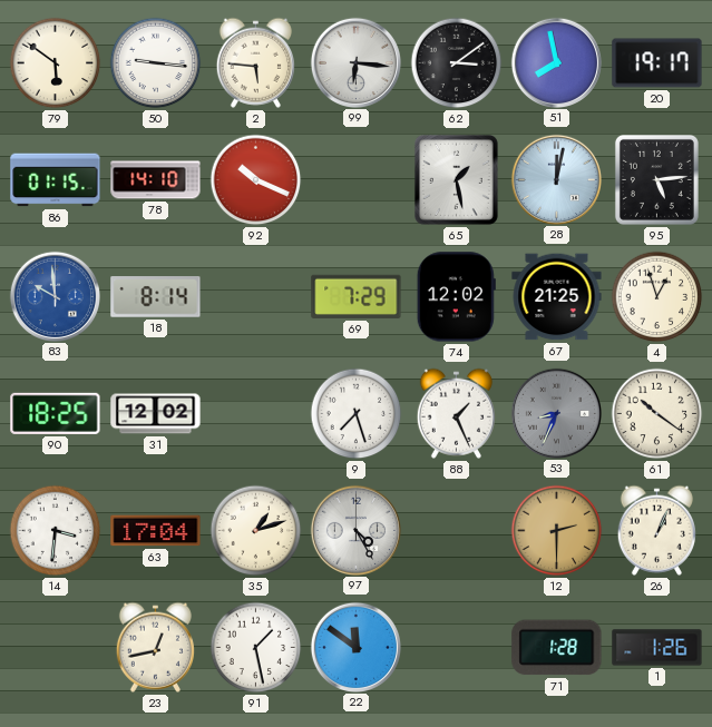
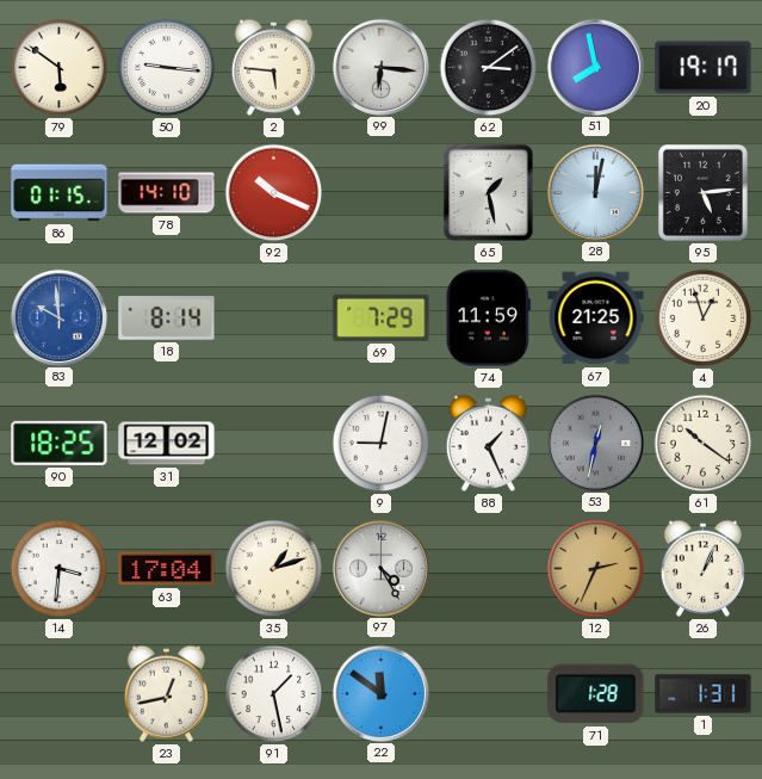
74: 12:02 -> 11:59 (488, 319)
9: 7:27 -> 9:02 (382, 444)
53: 8:34 -> 12:32 (595, 443)
12: 2:30 -> 2:34 (596, 569)
1: 1:26 -> 1:31 (704, 694)
